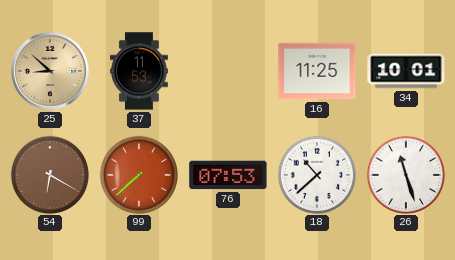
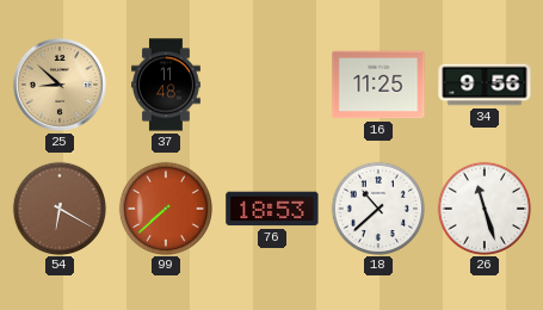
37: 11:53 -> 11:48 (167, 85)
34: 10:01 -> 9:56 (485, 85)
76: 07:53 -> 18:53 (272, 209)
